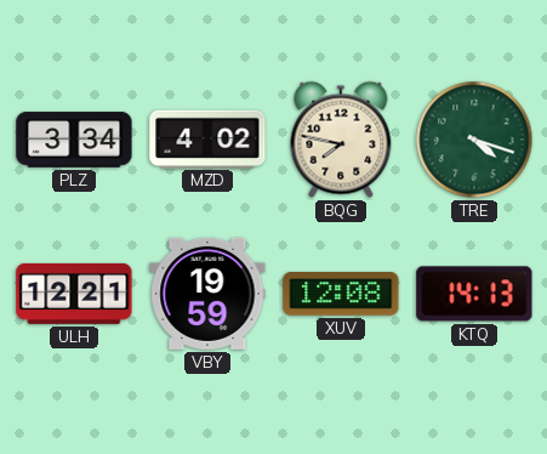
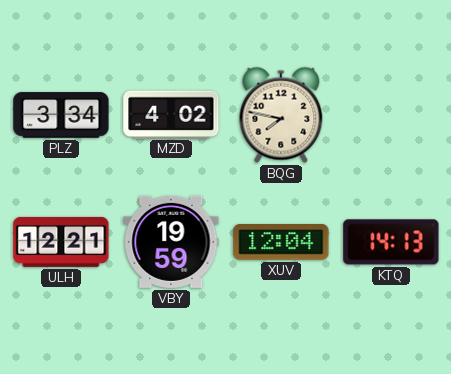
TRE: 4:18 -> none (474, 140)
XUV: 12:08 -> 12:04 (281, 242)
